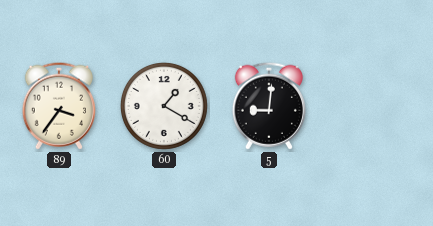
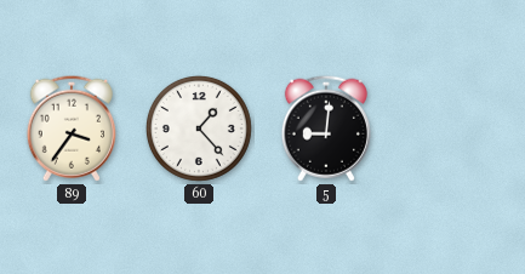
60: 1:20 -> 1:23 (199, 129)
